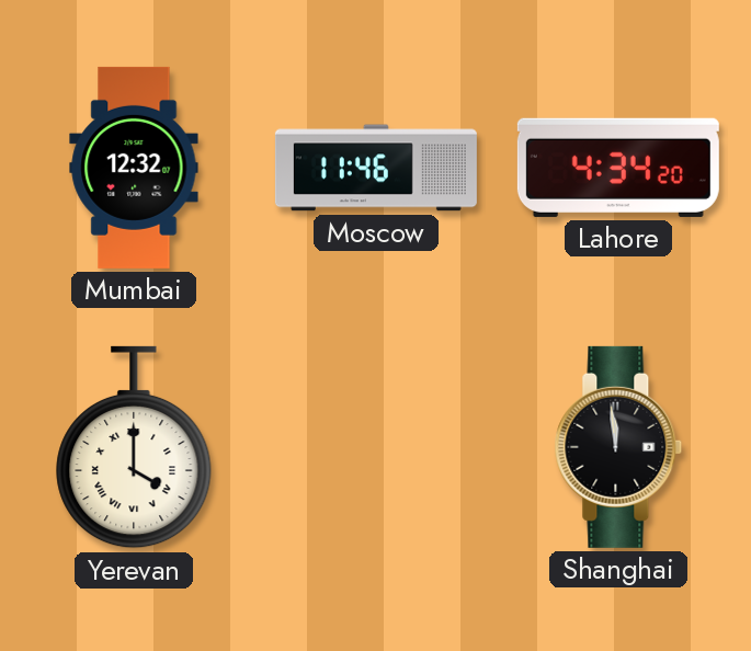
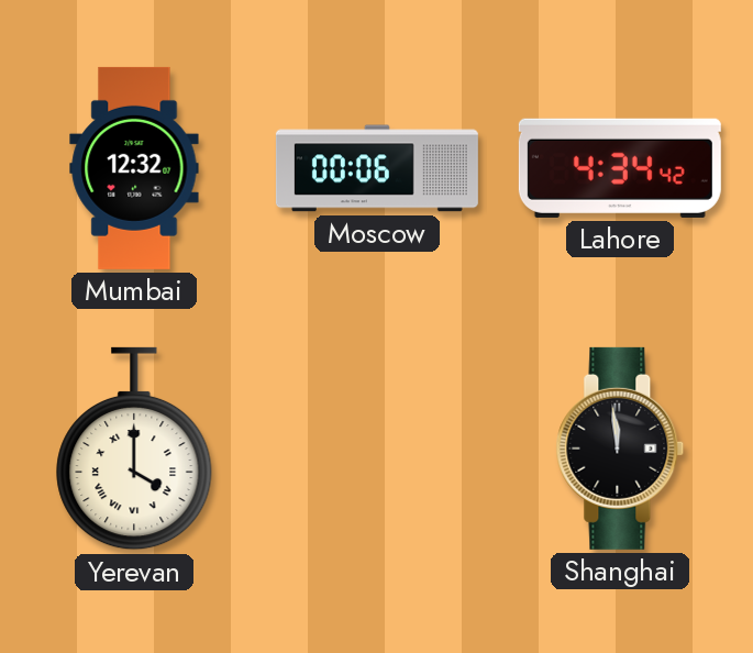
Moscow: 11:46 -> 00:06 (377, 168)
Lahore: 4:34:20 -> 4:34:42 (620, 168)
